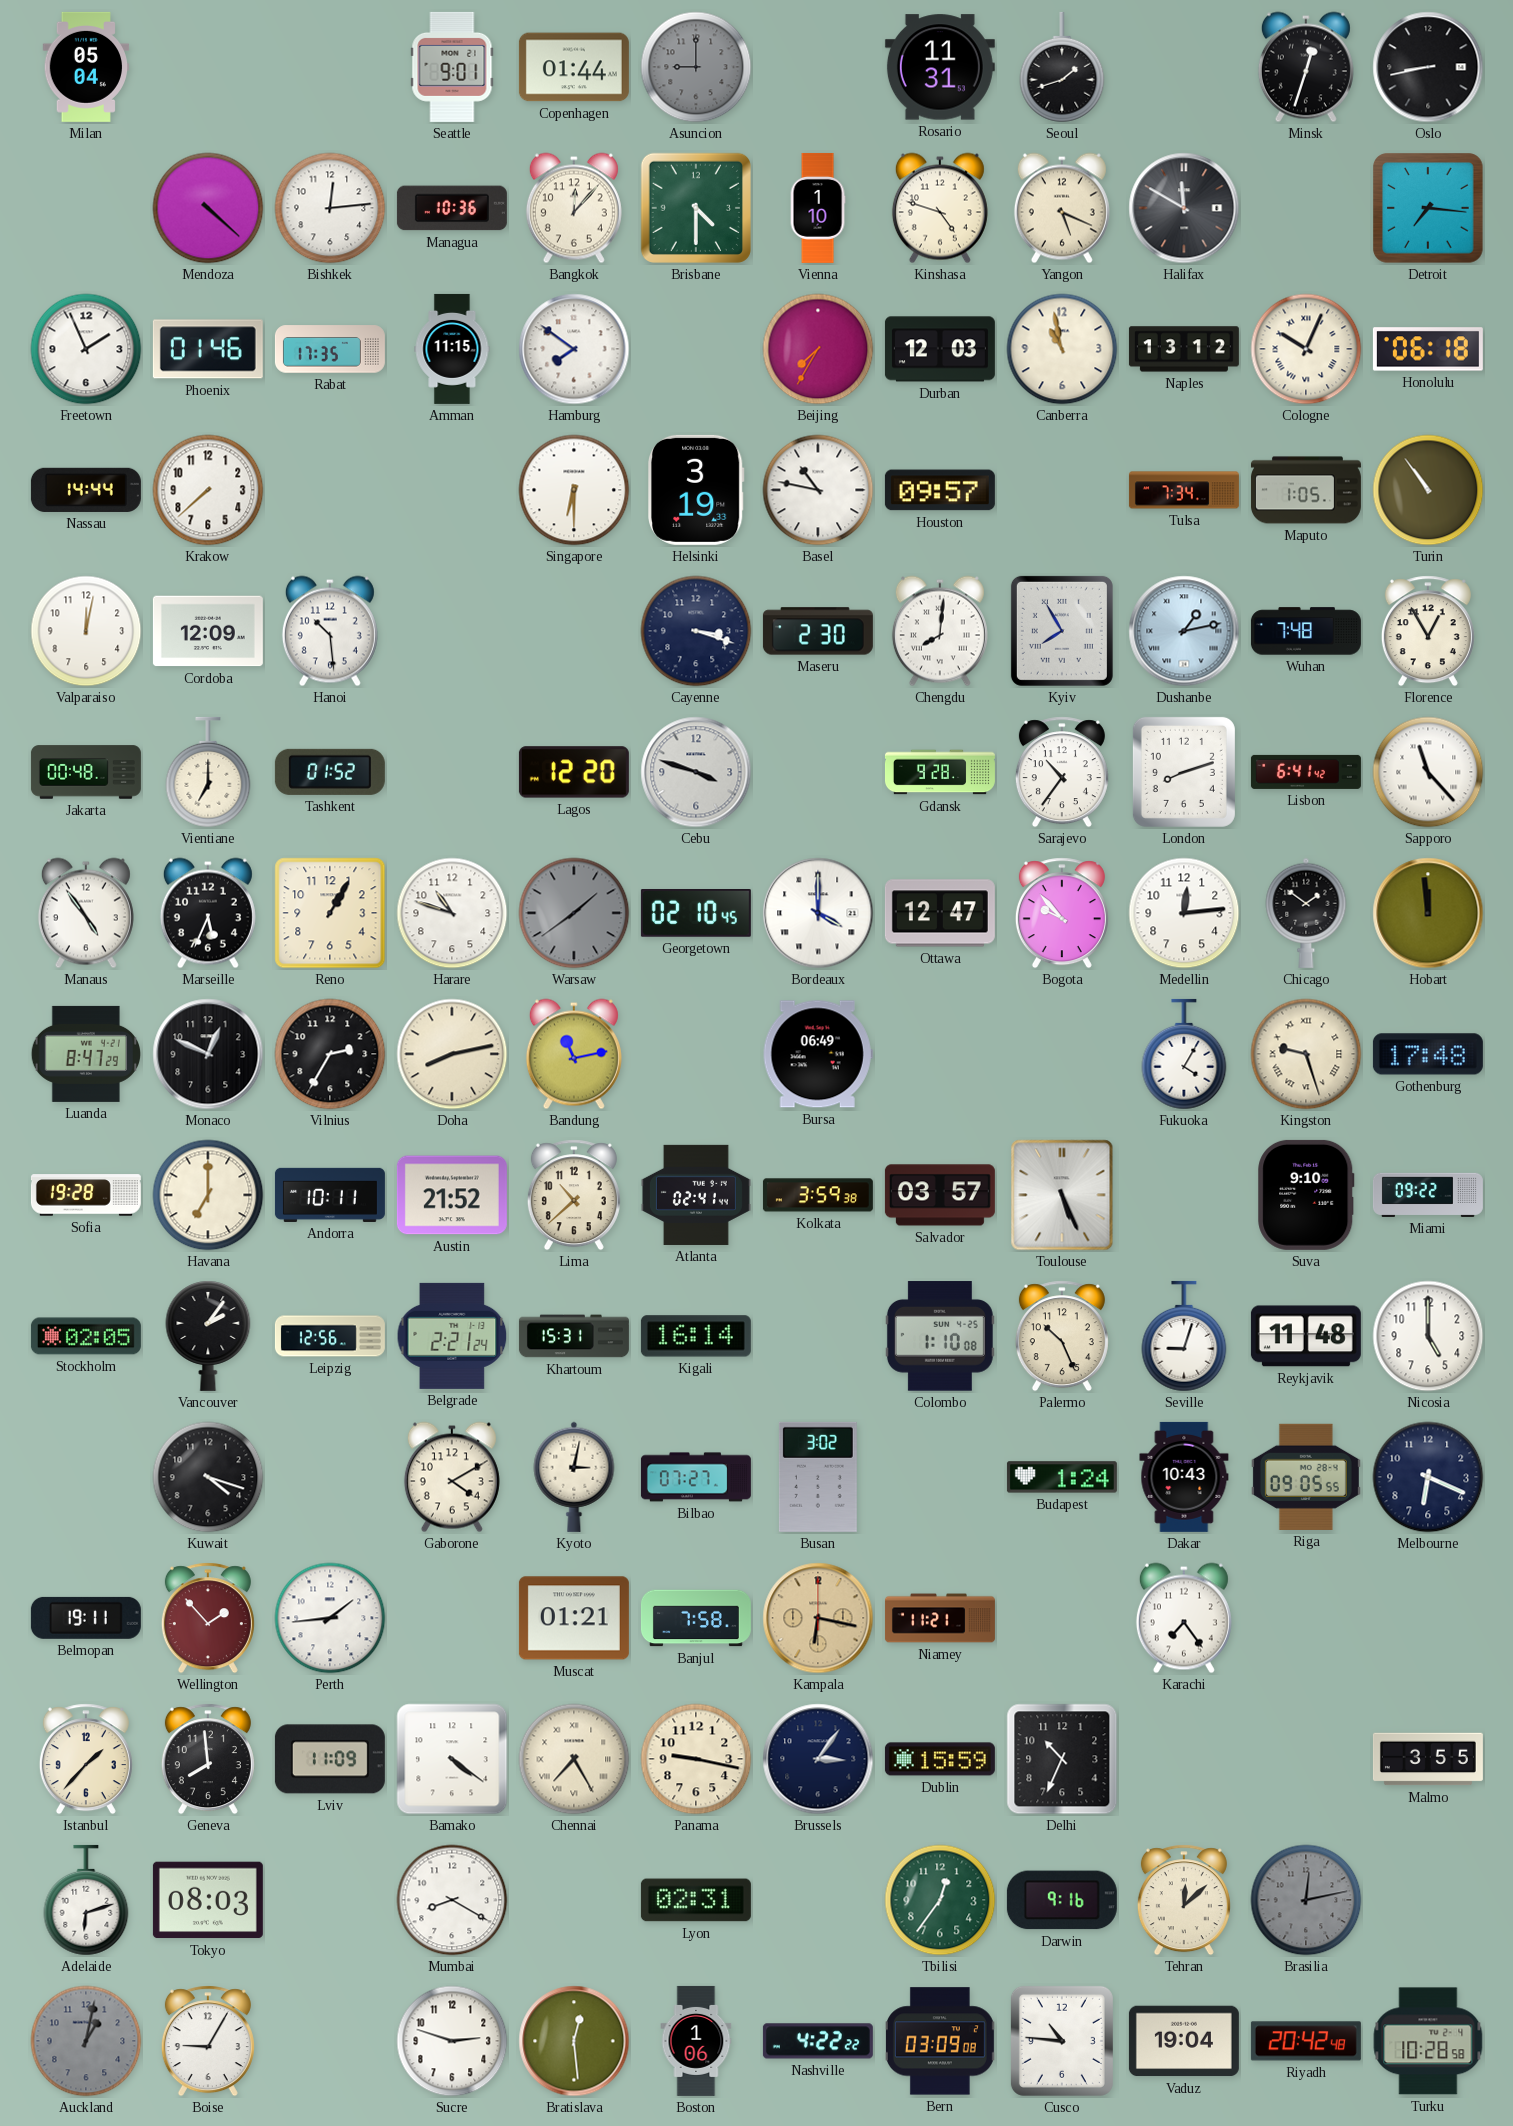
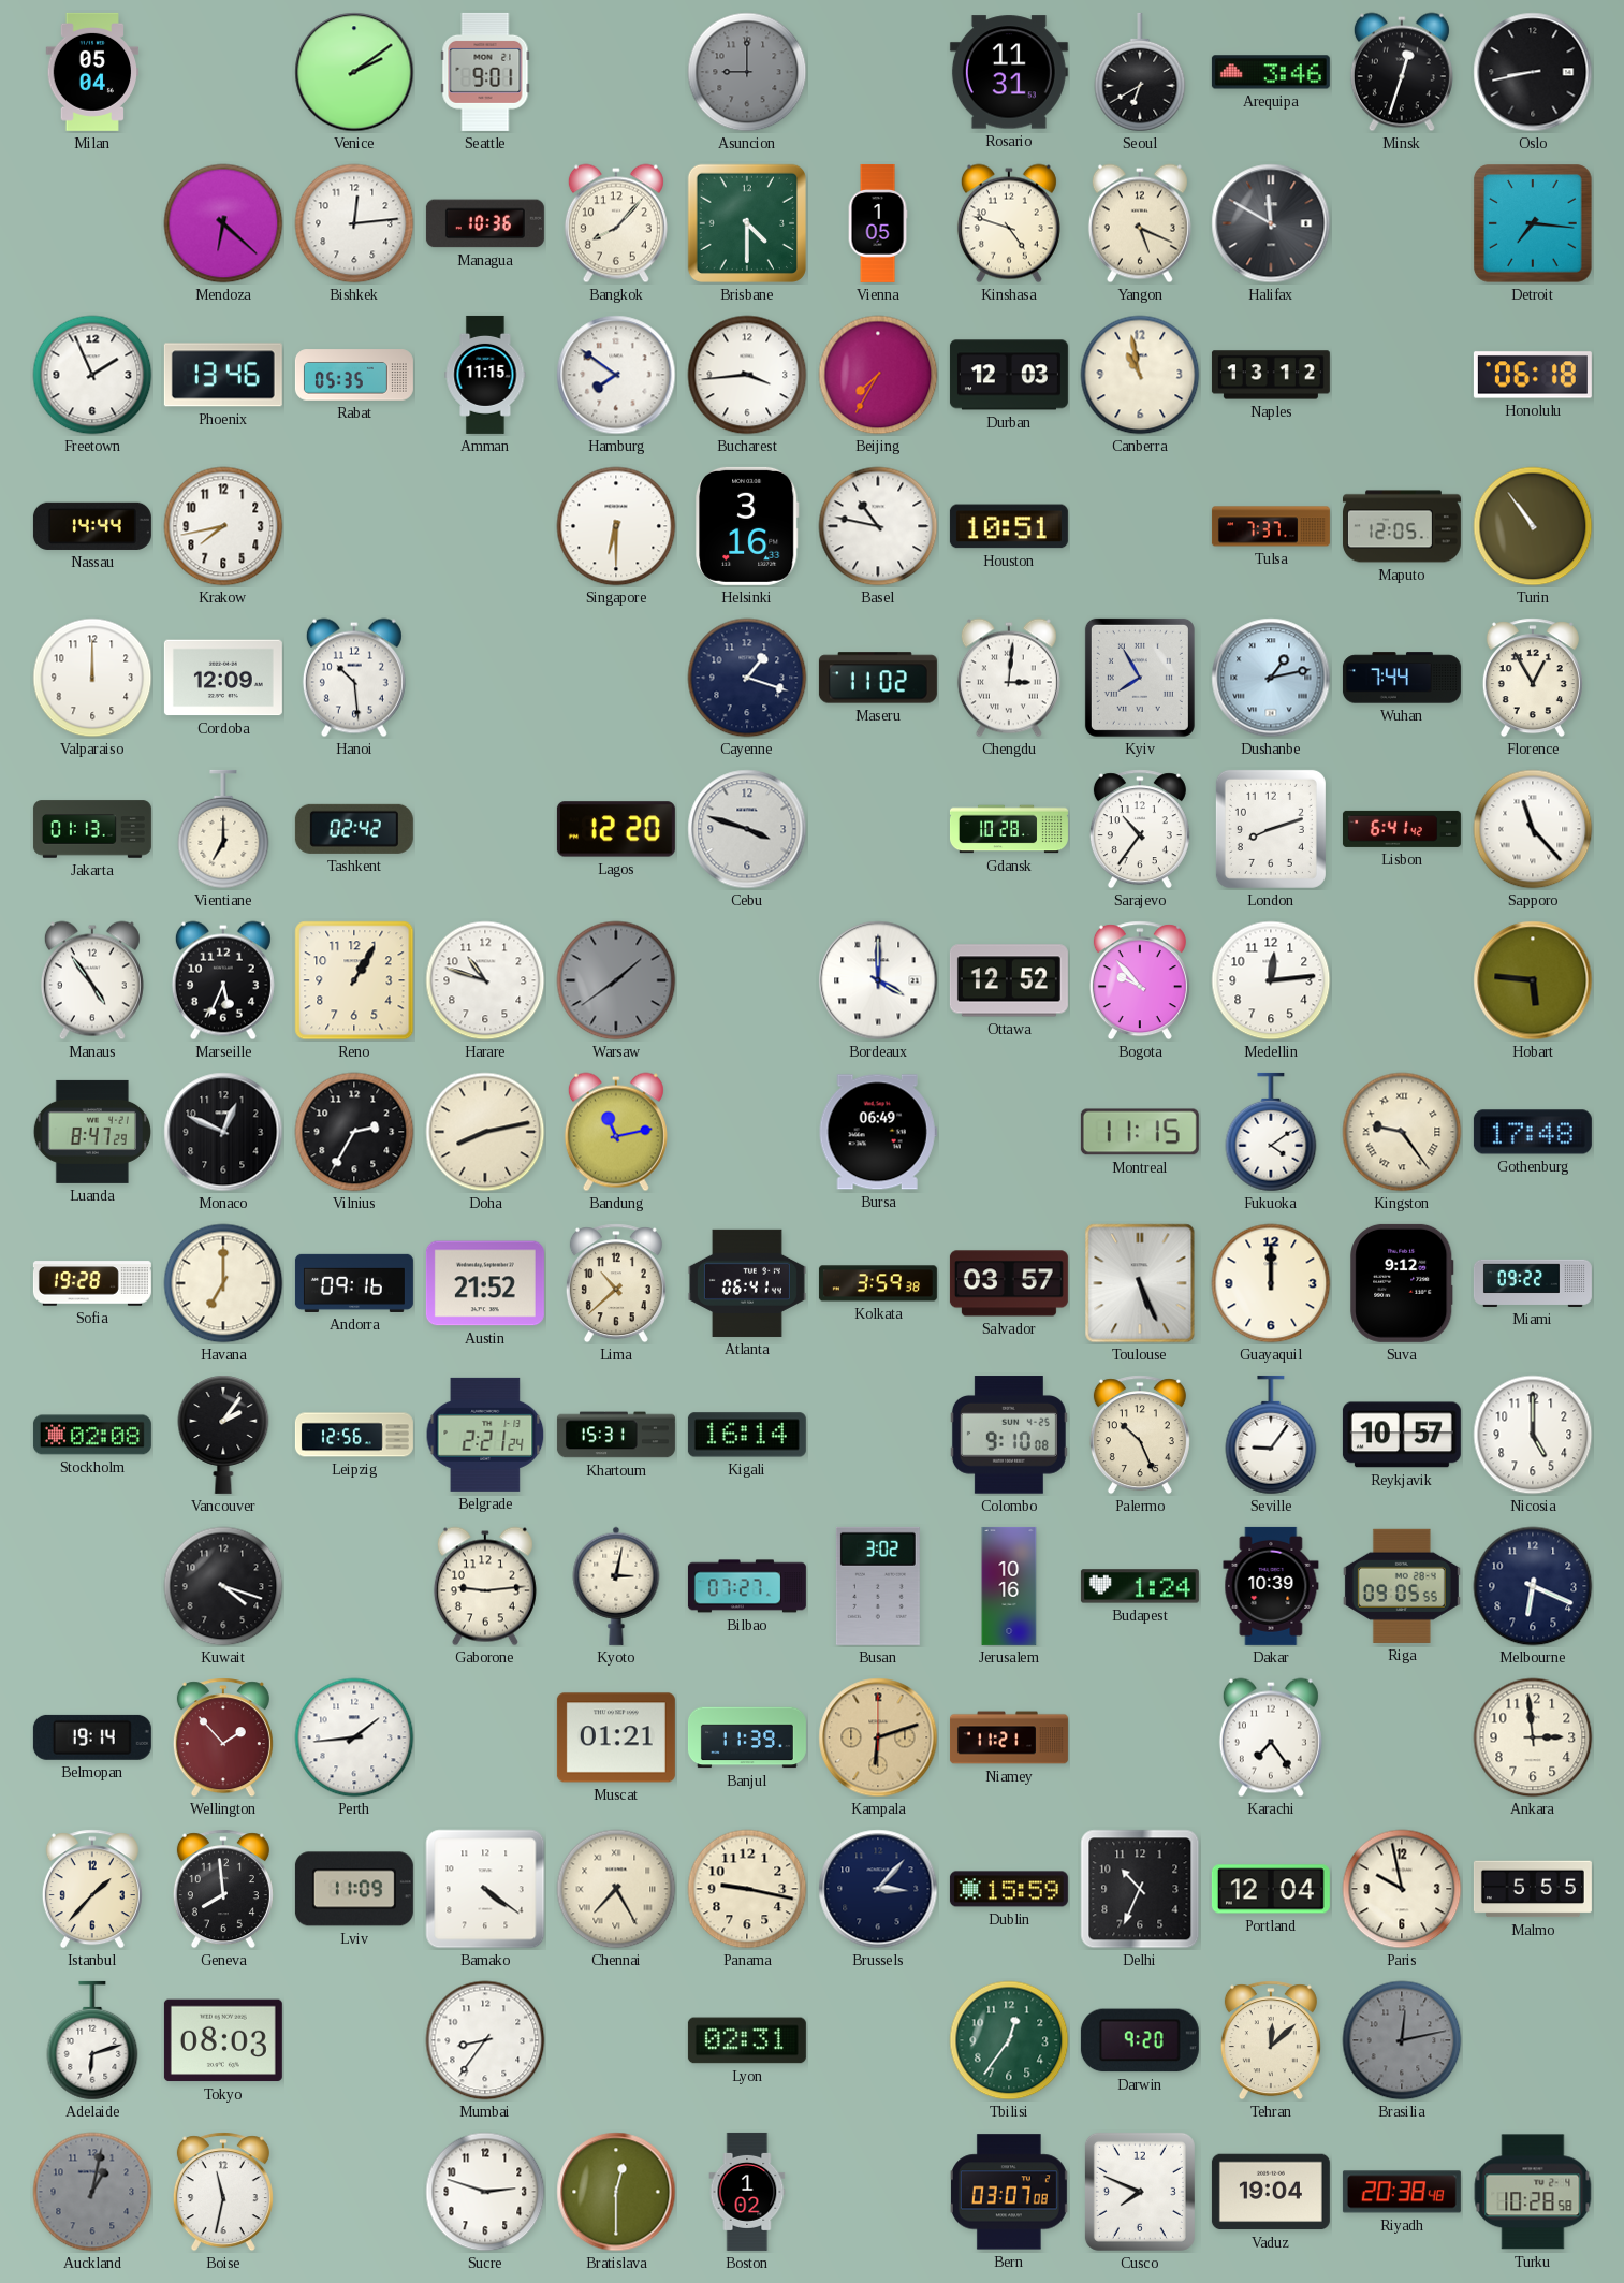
Venice: none -> 2:09 (354, 72)
Copenhagen: 01:44 -> none (574, 67)
Seoul: 1:42 -> 6:40 (1140, 72)
Arequipa: none -> 3:46 (1271, 72)
Mendoza: 4:22 -> 6:22 (223, 223)
Bangkok: 12:07 -> 8:07 (616, 223)
Vienna: 1:10 -> 1:05 (878, 223)
Phoenix: 01:46 -> 13:46 (223, 375)
Rabat: 17:35 -> 05:35 (354, 375)
Bucharest: none -> 3:44 (747, 375)
Cologne: 10:04 -> none (1306, 349)
Krakow: 7:38 -> 7:43 (223, 526)
Helsinki: 3:19 -> 3:16 (747, 526)
Houston: 09:57 -> 10:51 (1009, 526)
Tulsa: 7:34 -> 7:37 (1271, 526)
Maputo: 1:05 -> 12:05 (1402, 526)
Valparaiso: 12:02 -> 12:00 (92, 678)
Cayenne: 3:18 -> 1:18 (747, 678)
Maseru: 2:30 -> 11:02 (878, 678)
Chengdu: 8:01 -> 3:01 (1009, 678)
Wuhan: 7:48 -> 7:44 (1402, 678)
Jakarta: 00:48 -> 01:13 (92, 829)
Tashkent: 01:52 -> 02:42 (354, 829)
Gdansk: 9:28 -> 10:28 (1009, 829)
Georgetown: 02:10 -> none (696, 913)
Ottawa: 12:47 -> 12:52 (1009, 980)
Chicago: 1:51 -> none (1306, 913)
Hobart: 11:59 -> 5:46 (1533, 980)
Montreal: none -> 11:15 (1140, 1132)
Fukuoka: 4:05 -> 4:09 (1271, 1132)
Kingston: 9:27 -> 9:24 (1402, 1132)
Andorra: 10:11 -> 09:16 (354, 1283)
Atlanta: 02:41 -> 06:41 (747, 1283)
Guayaquil: none -> 12:00 (1271, 1283)
Suva: 9:10 -> 9:12 (1402, 1283)
Stockholm: 02:05 -> 02:08 (92, 1435)
Colombo: 1:10 -> 9:10 (1009, 1435)
Seville: 9:03 -> 9:06 (1271, 1435)
Reykjavik: 11:48 -> 10:57 (1402, 1435)
Gaborone: 4:10 -> 9:14 (485, 1586)
Jerusalem: none -> 10:16 (1009, 1586)
Dakar: 10:43 -> 10:39 (1271, 1586)
Belmopan: 19:11 -> 19:14 (92, 1737)
Banjul: 7:58 -> 11:39 (747, 1737)
Kampala: 6:17 -> 6:12 (878, 1737)
Ankara: none -> 2:59 (1533, 1737)
Brussels: 3:06 -> 3:07 (878, 1889)
Portland: none -> 12:04 (1271, 1889)
Paris: none -> 9:58 (1402, 1889)
Malmo: 3:55 -> 5:55 (1533, 1889)
Mumbai: 8:20 -> 8:36 (485, 2040)
Darwin: 9:16 -> 9:20 (1140, 2040)
Boise: 9:05 -> 11:32 (223, 2192)
Bratislava: 12:29 -> 12:30 (616, 2192)
Boston: 1:06 -> 1:02 (747, 2192)
Nashville: 4:22 -> none (818, 2041)
Bern: 03:09 -> 03:07 (1009, 2192)
Cusco: 10:46 -> 7:49 (1140, 2192)
Riyadh: 20:42 -> 20:38 (1402, 2192)
